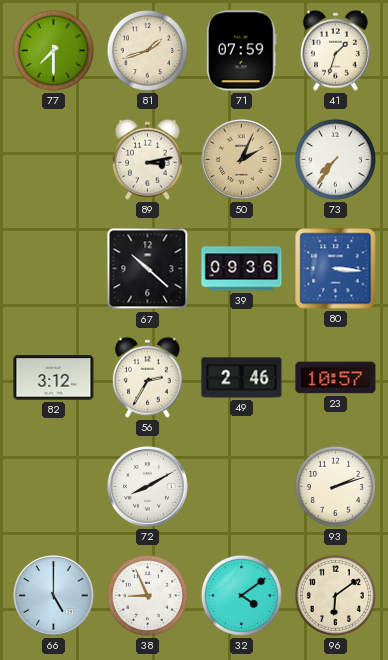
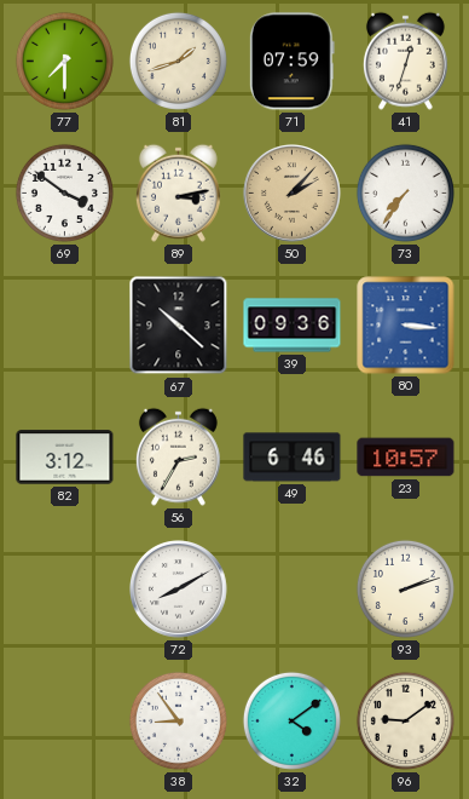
41: 1:33 -> 12:33 (405, 61)
69: none -> 3:51 (64, 192)
50: 2:04 -> 2:07 (293, 194)
49: 2:46 -> 6:46 (293, 458)
66: 5:00 -> none (54, 596)
38: 8:56 -> 8:54 (178, 720)
96: 6:09 -> 9:09 (405, 720)
